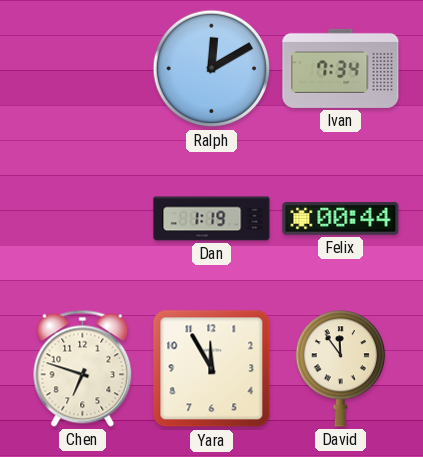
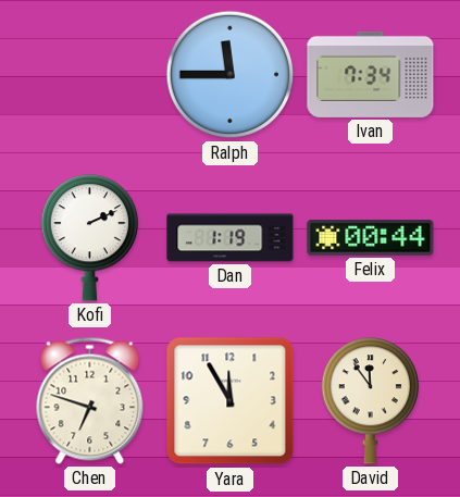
Ralph: 12:10 -> 11:45 (231, 75)
Kofi: none -> 2:11 (89, 238)
